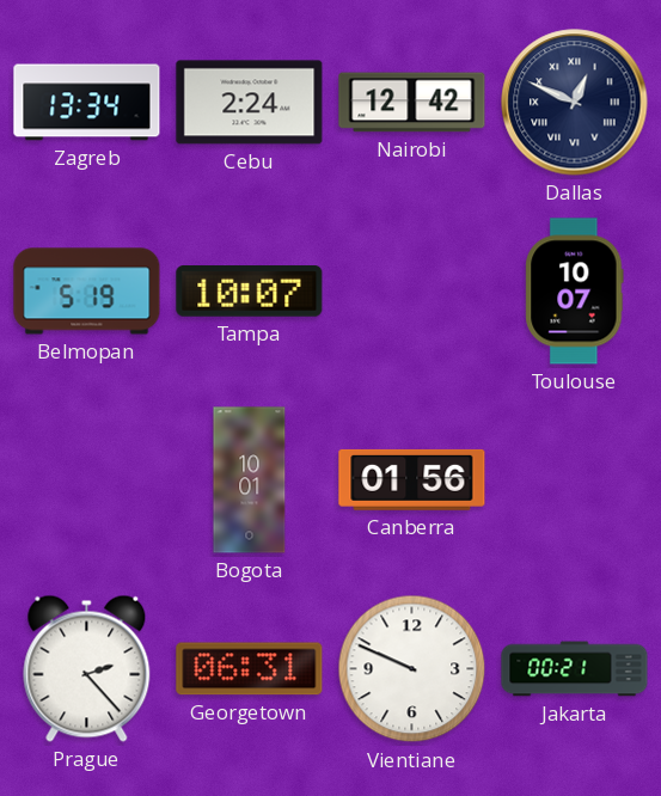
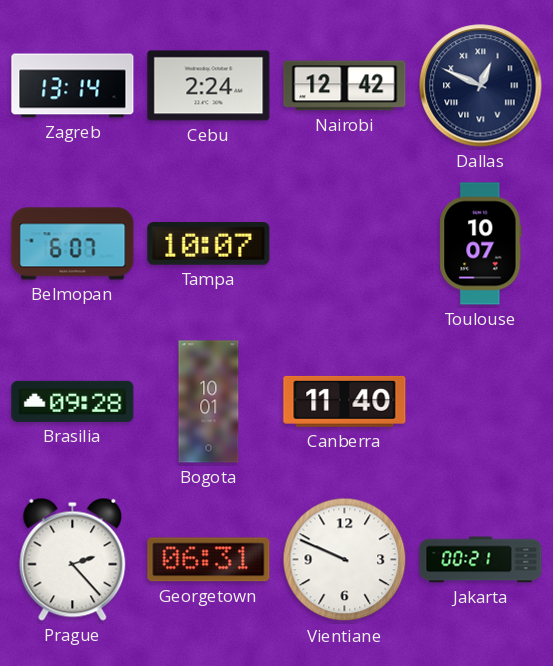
Zagreb: 13:34 -> 13:14 (73, 86)
Belmopan: 5:19 -> 6:07 (73, 244)
Brasilia: none -> 09:28 (73, 401)
Canberra: 01:56 -> 11:40 (345, 401)
